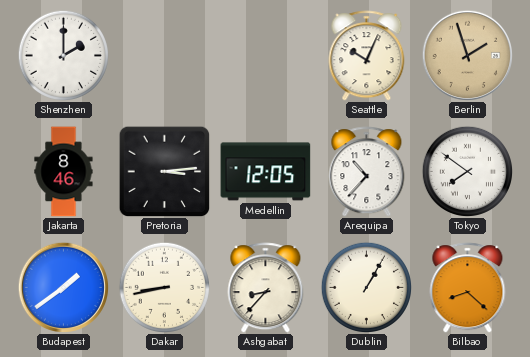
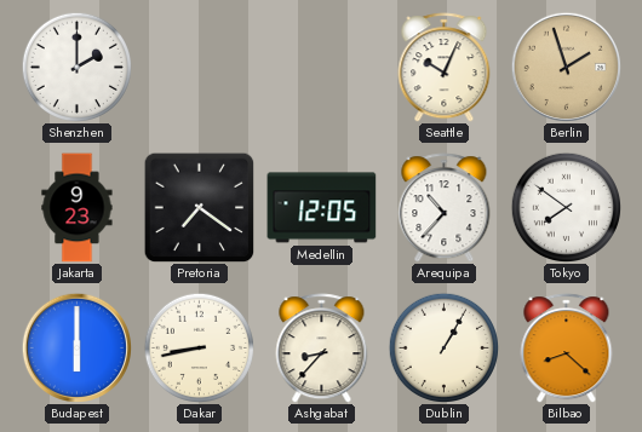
Jakarta: 8:46 -> 9:23 (78, 208)
Pretoria: 3:14 -> 7:21 (199, 207)
Budapest: 1:39 -> 6:00 (76, 347)
